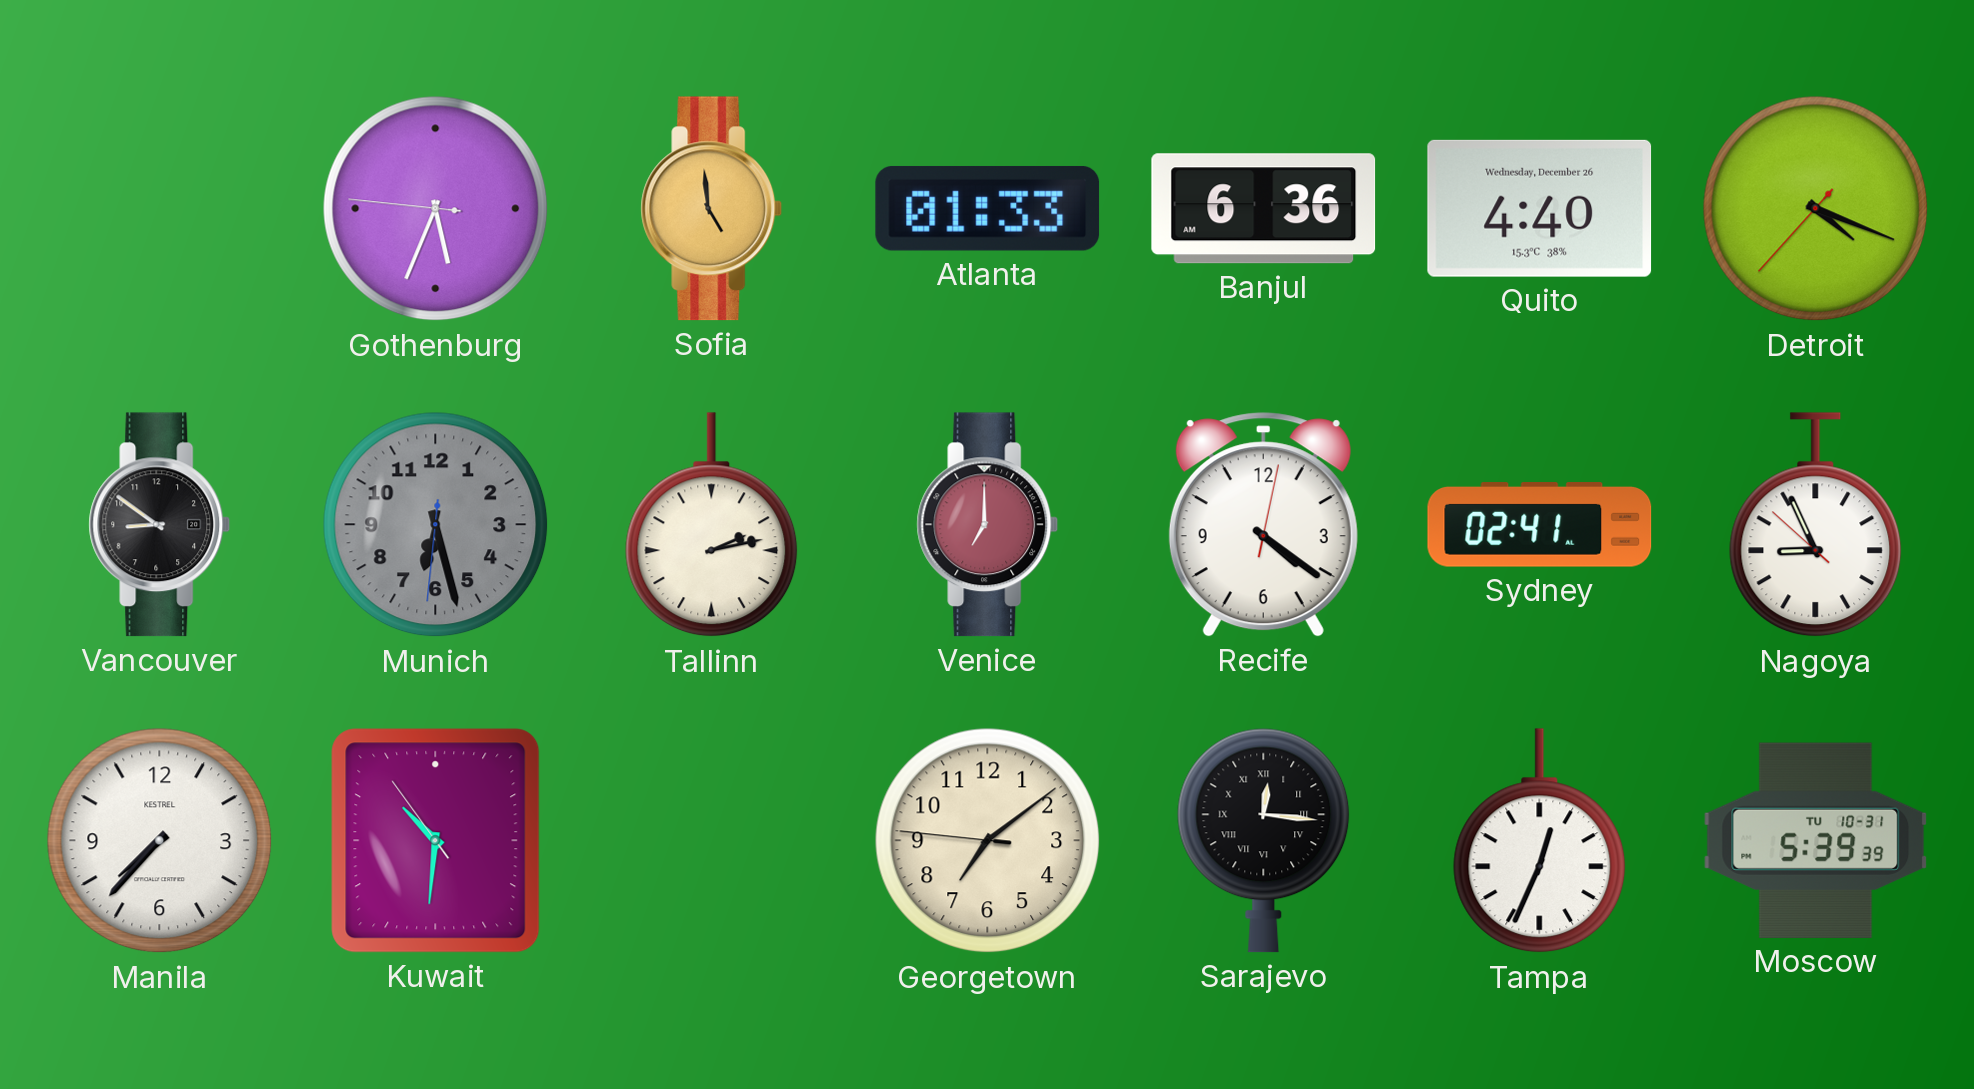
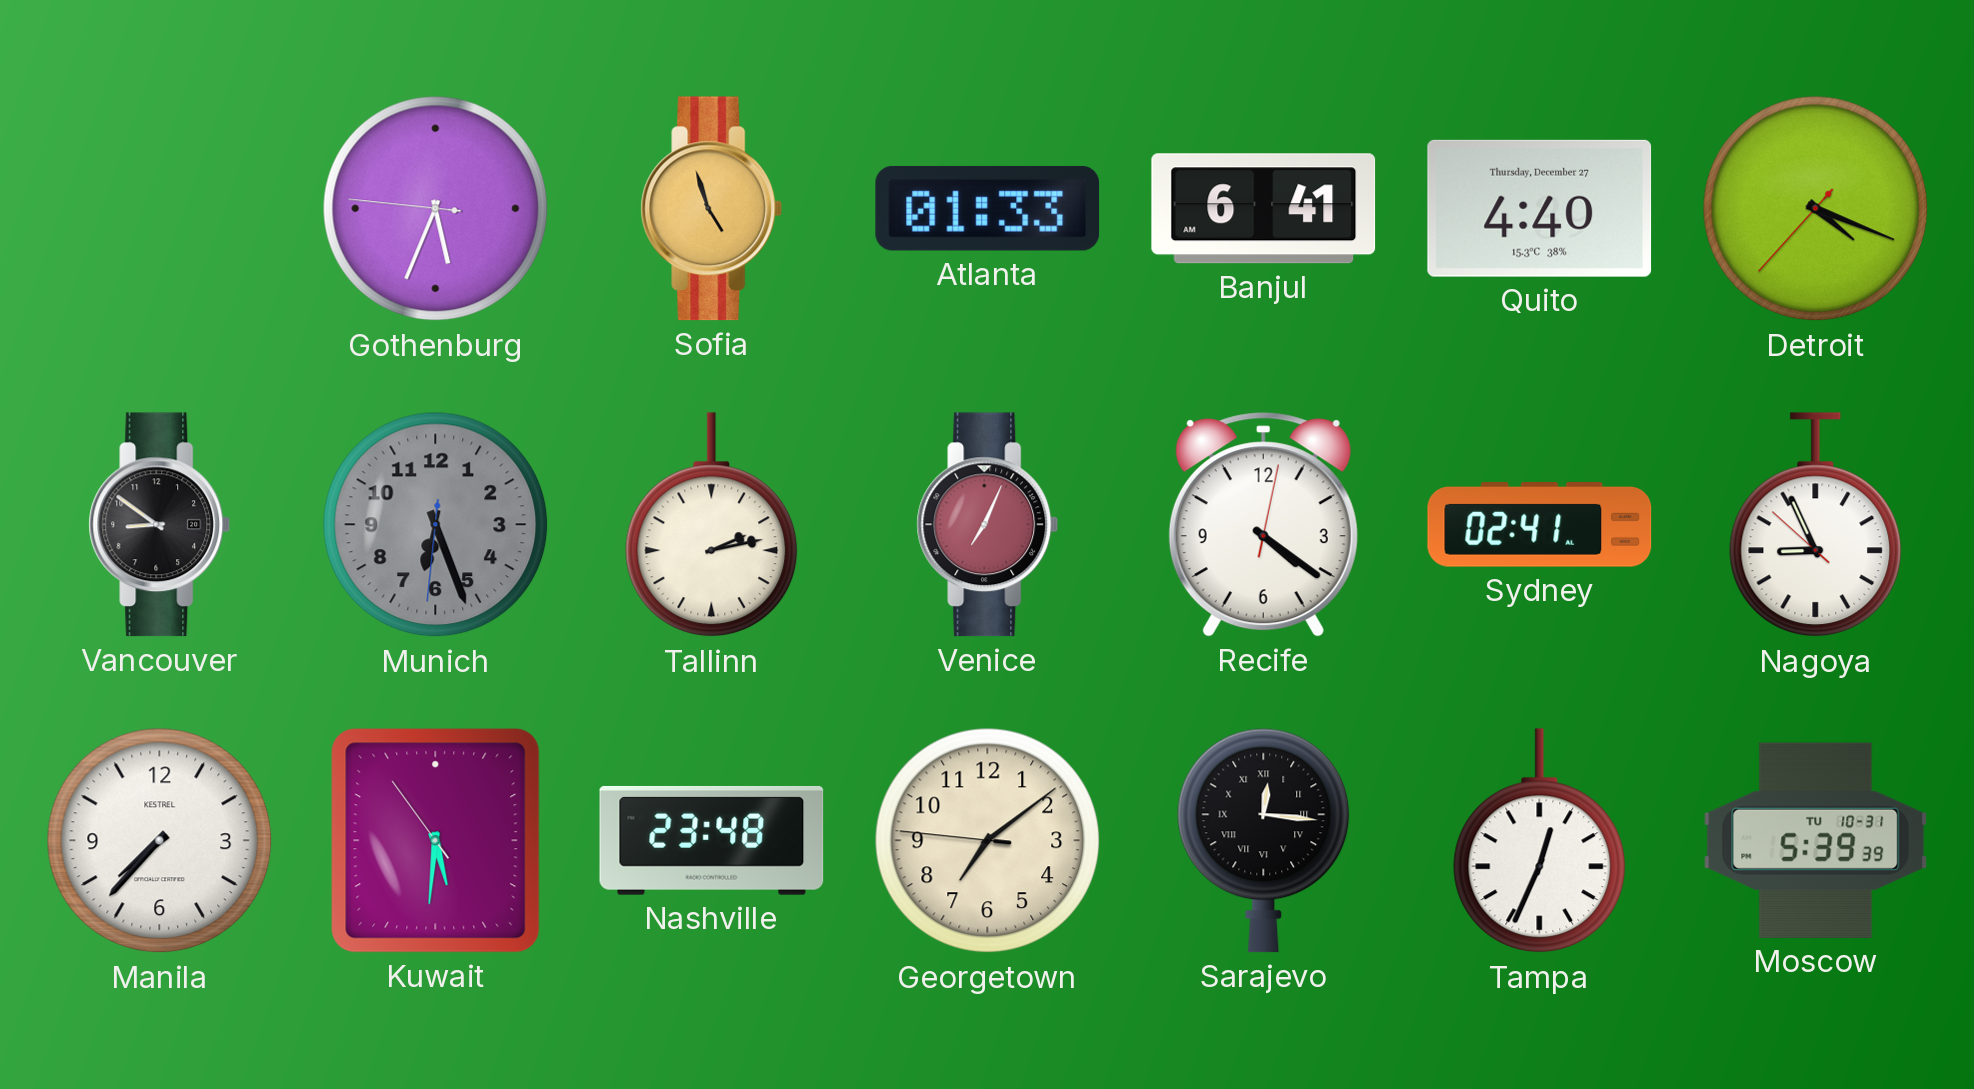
Sofia: 4:59 -> 4:57 (712, 209)
Banjul: 6:36 -> 6:41 (1264, 209)
Quito date: Wednesday, December 26 -> Thursday, December 27 (1540, 208)
Munich: 6:27 -> 6:26 (436, 525)
Venice: 7:00 -> 7:04 (988, 525)
Kuwait: 10:30 -> 5:30 (436, 841)
Nashville: none -> 23:48 (712, 840)
